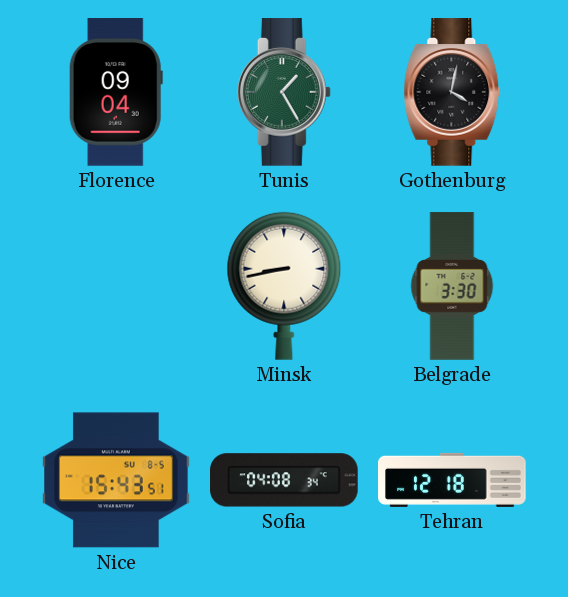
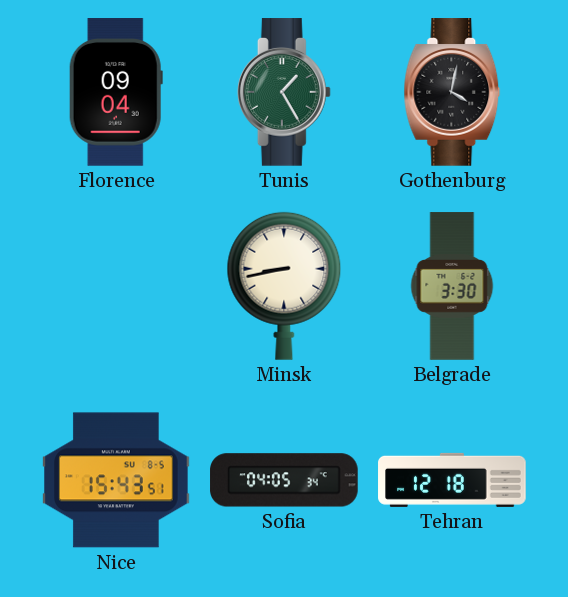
Sofia: 04:08 -> 04:05 (284, 480)
